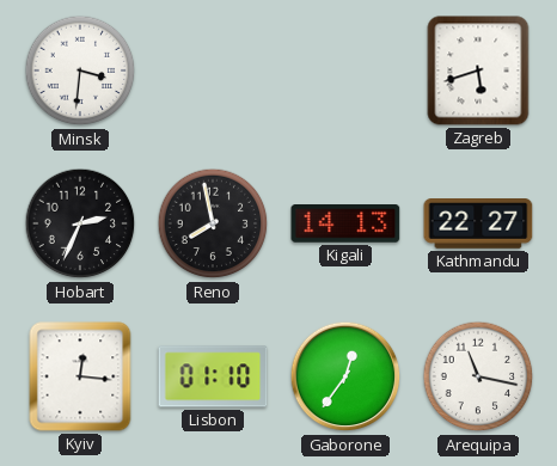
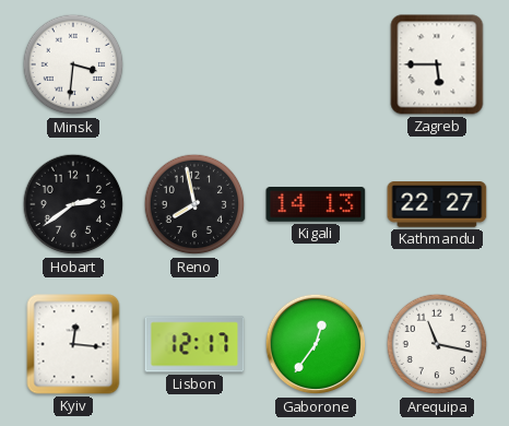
Zagreb: 5:42 -> 5:45 (437, 64)
Hobart: 2:34 -> 2:39 (73, 204)
Lisbon: 01:10 -> 12:17 (194, 344)
